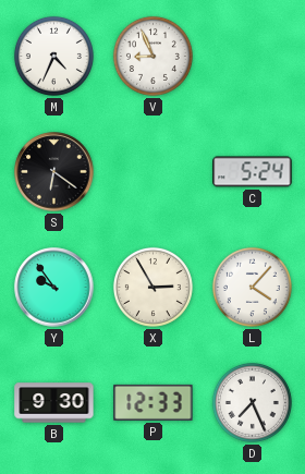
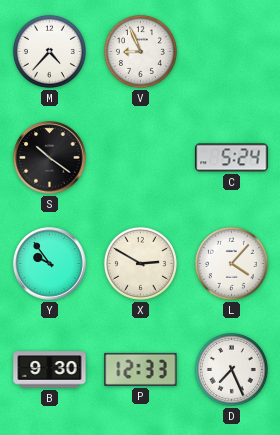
M: 4:34 -> 4:37 (49, 51)
S: 6:21 -> 10:21 (50, 158)
X: 2:55 -> 2:50 (140, 263)
